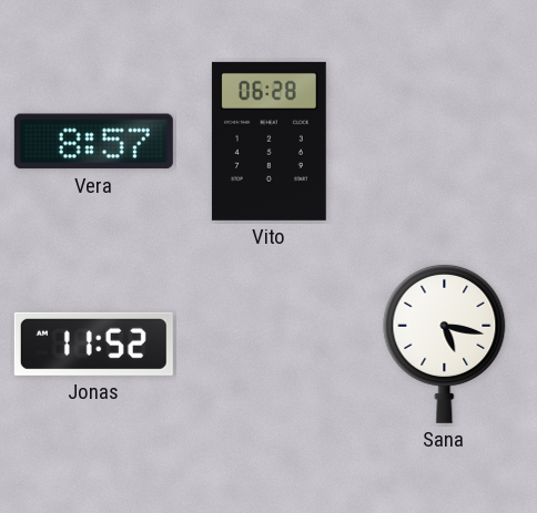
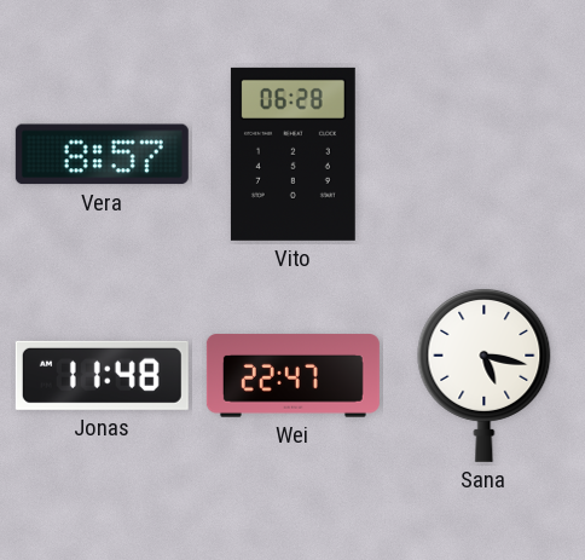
Jonas: 11:52 -> 11:48 (102, 375)
Wei: none -> 22:47 (292, 376)
